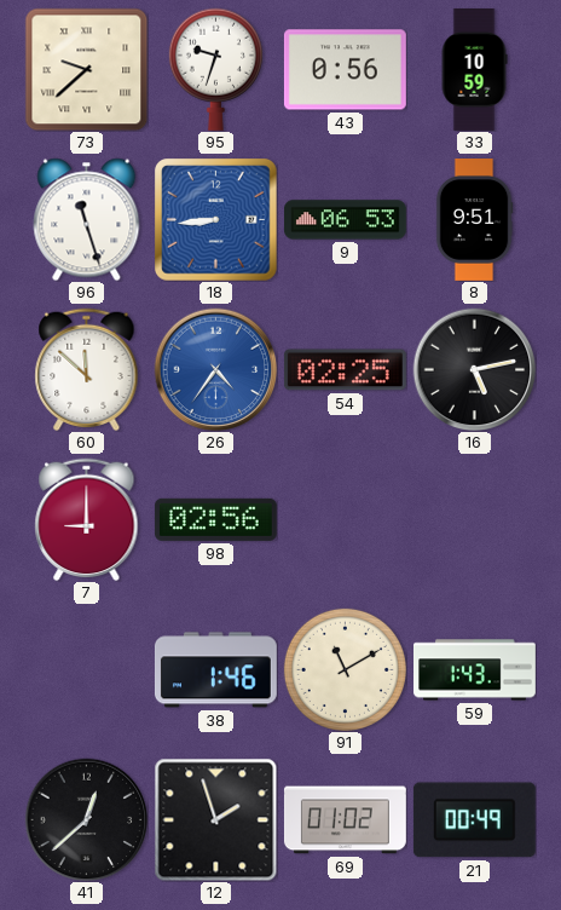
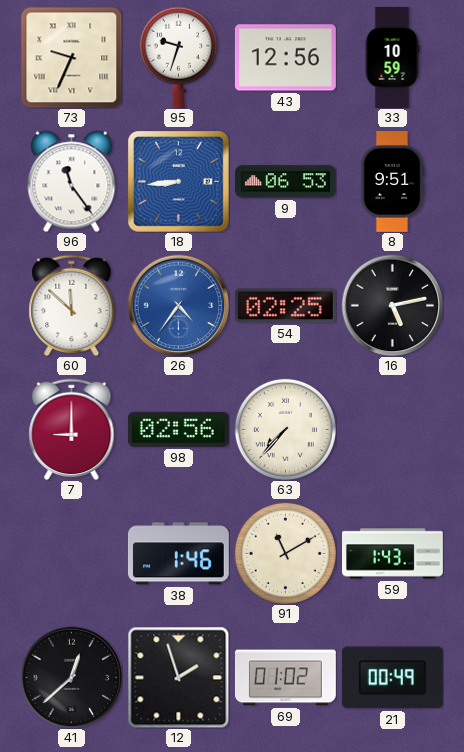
73: 9:38 -> 9:34 (71, 57)
43: 0:56 -> 12:56 (285, 58)
96: 11:27 -> 11:24 (72, 181)
63: none -> 7:37 (285, 429)
